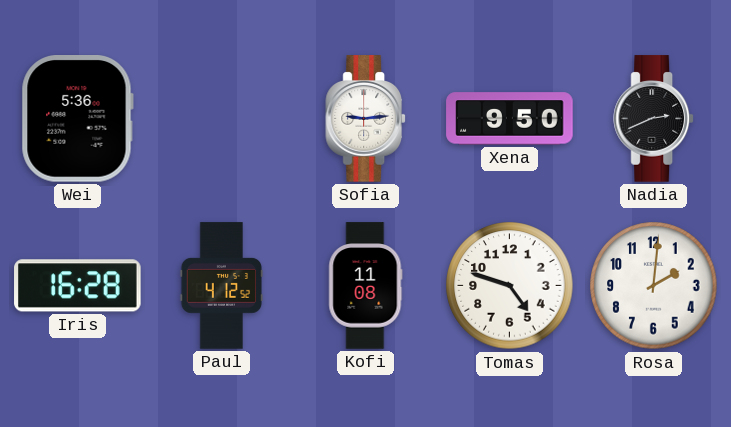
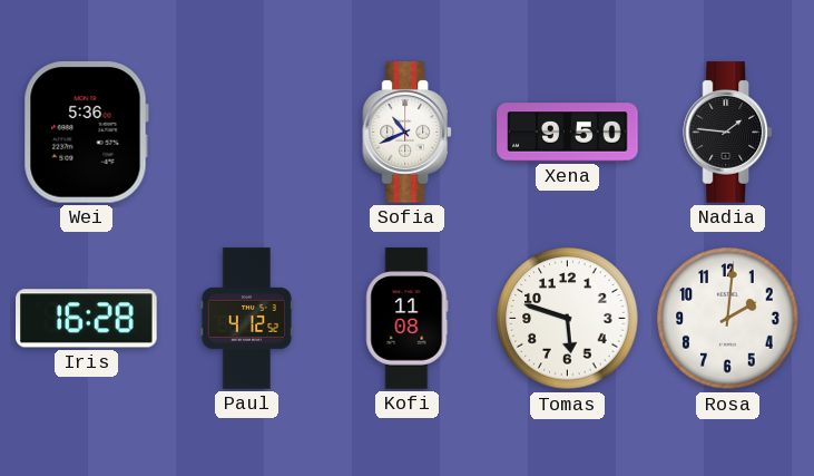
Sofia: 9:14 -> 10:41 (408, 133)
Nadia: 2:41 -> 1:46 (728, 133)
Tomas: 4:48 -> 5:48 (568, 319)
